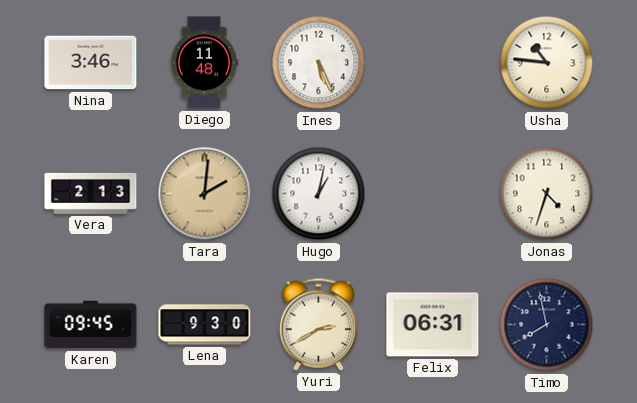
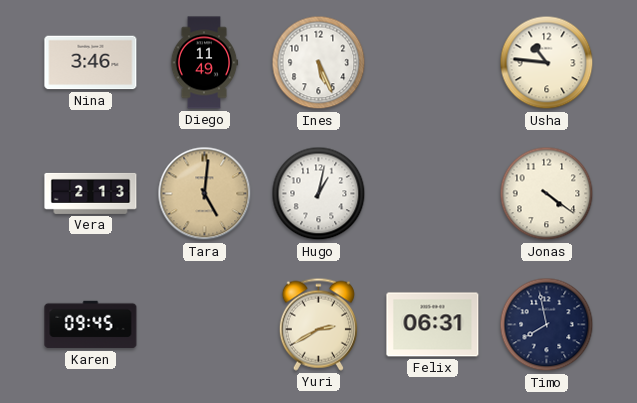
Diego: 11:48 -> 11:49 (204, 63)
Tara: 2:01 -> 5:01 (205, 194)
Jonas: 4:33 -> 4:21 (547, 194)
Lena: 9:30 -> none (205, 325)
